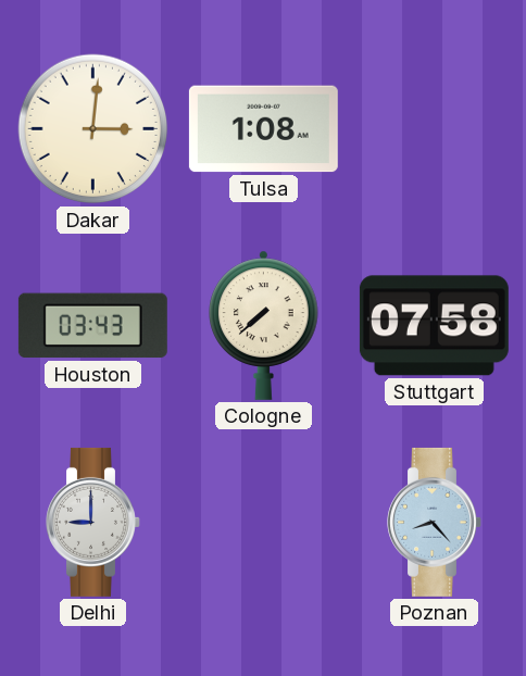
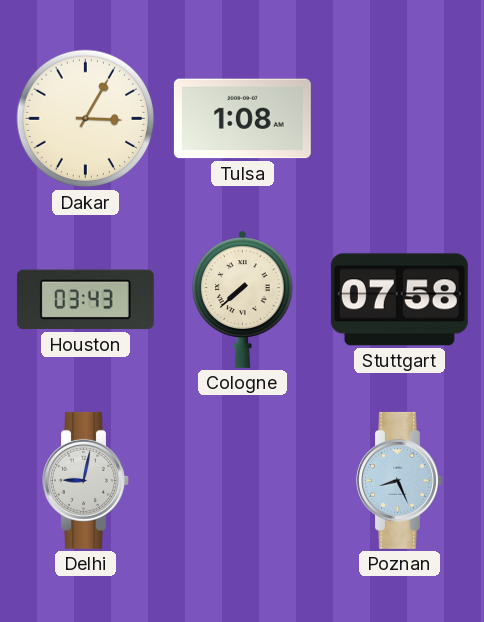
Dakar: 3:01 -> 3:05 (86, 119)
Delhi: 9:00 -> 9:02 (86, 480)
Poznan: 8:23 -> 8:26 (400, 480)
